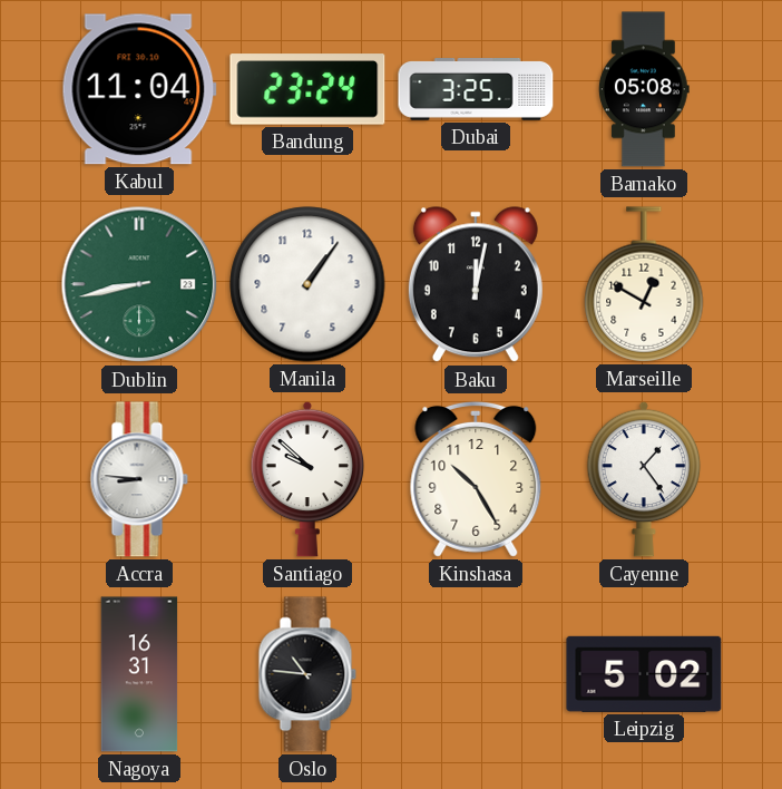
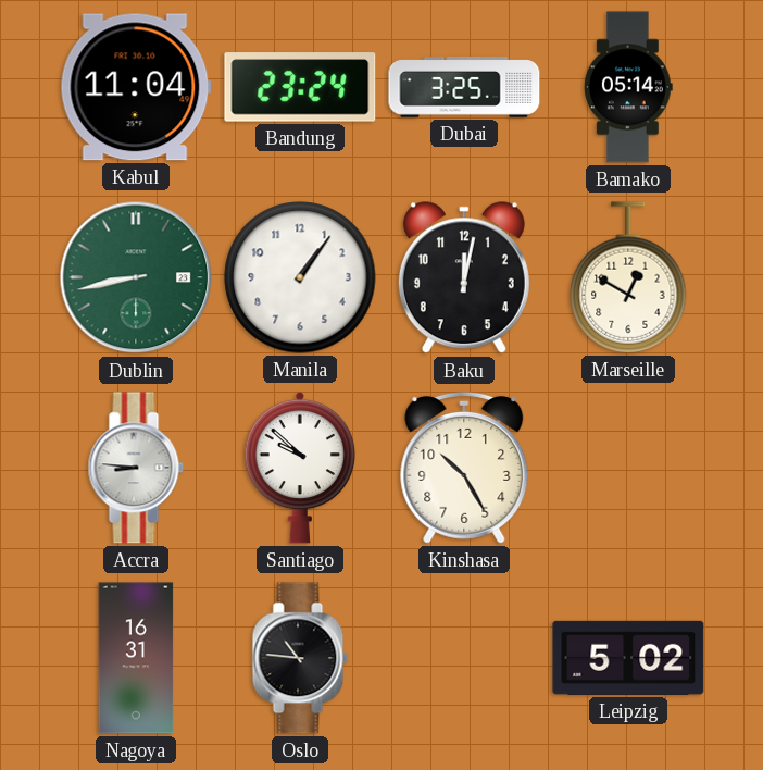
Bamako: 05:08 -> 05:14 (628, 87)
Cayenne: 1:24 -> none (644, 479)
